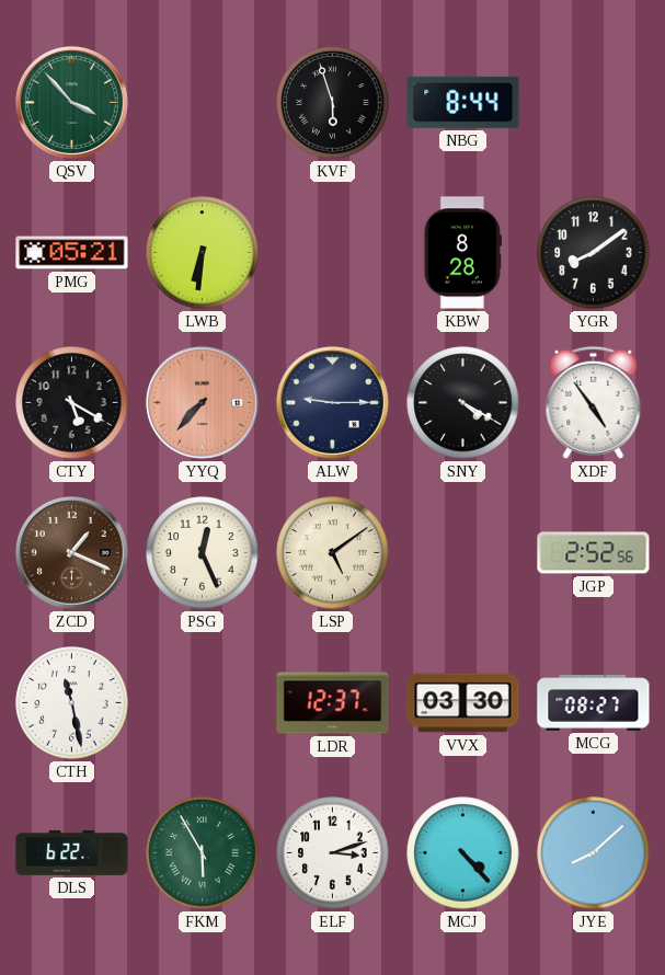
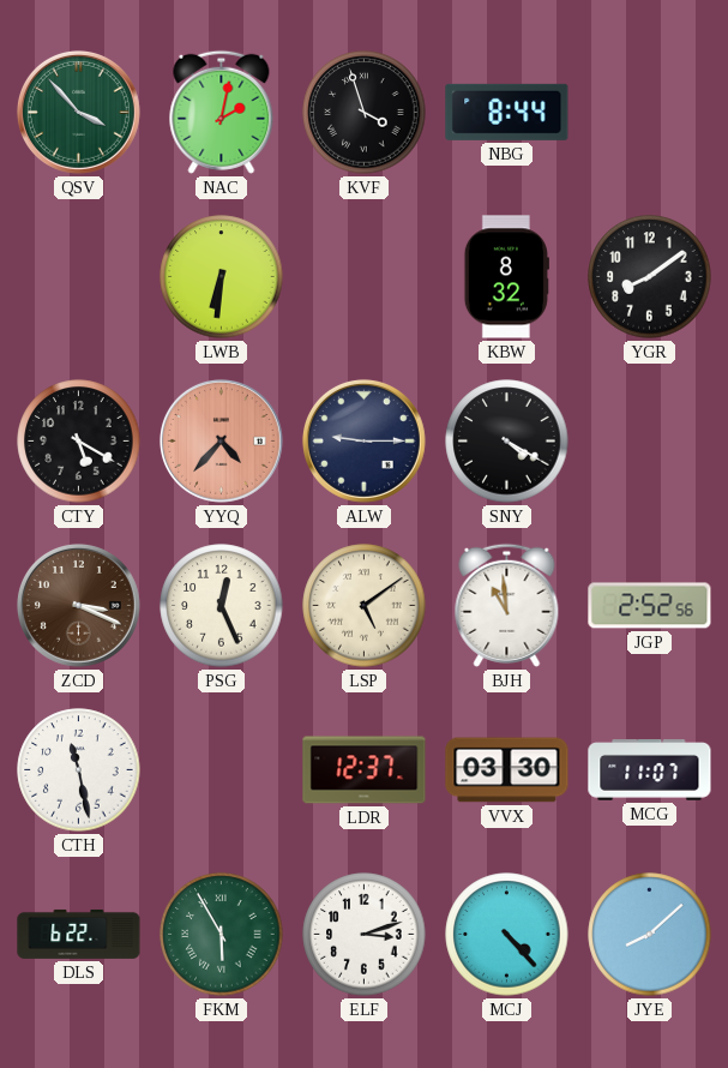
NAC: none -> 2:02 (222, 112)
KVF: 5:57 -> 3:57 (365, 113)
PMG: 05:21 -> none (72, 253)
KBW: 8:28 -> 8:32 (506, 277)
YYQ: 7:37 -> 4:37 (221, 440)
XDF: 4:54 -> none (594, 402)
ZCD: 1:19 -> 3:19 (78, 605)
BJH: none -> 10:59 (507, 605)
MCG: 08:27 -> 11:07 (650, 770)
